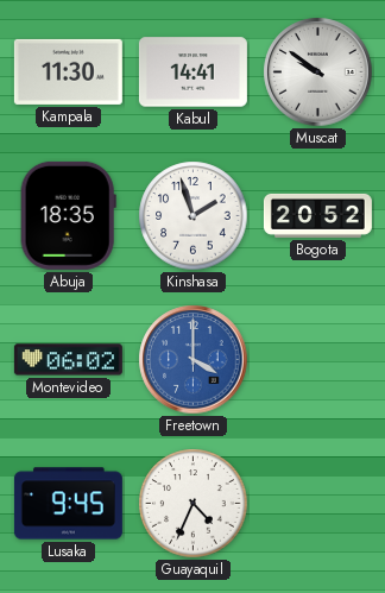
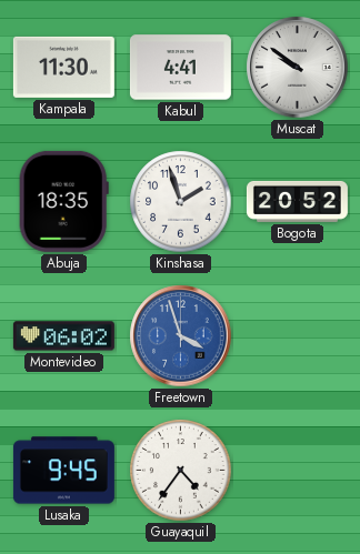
Kabul: 14:41 -> 4:41 (180, 68)
Freetown: 4:00 -> 3:57 (181, 336)
Guayaquil: 4:34 -> 4:36 (181, 471)
